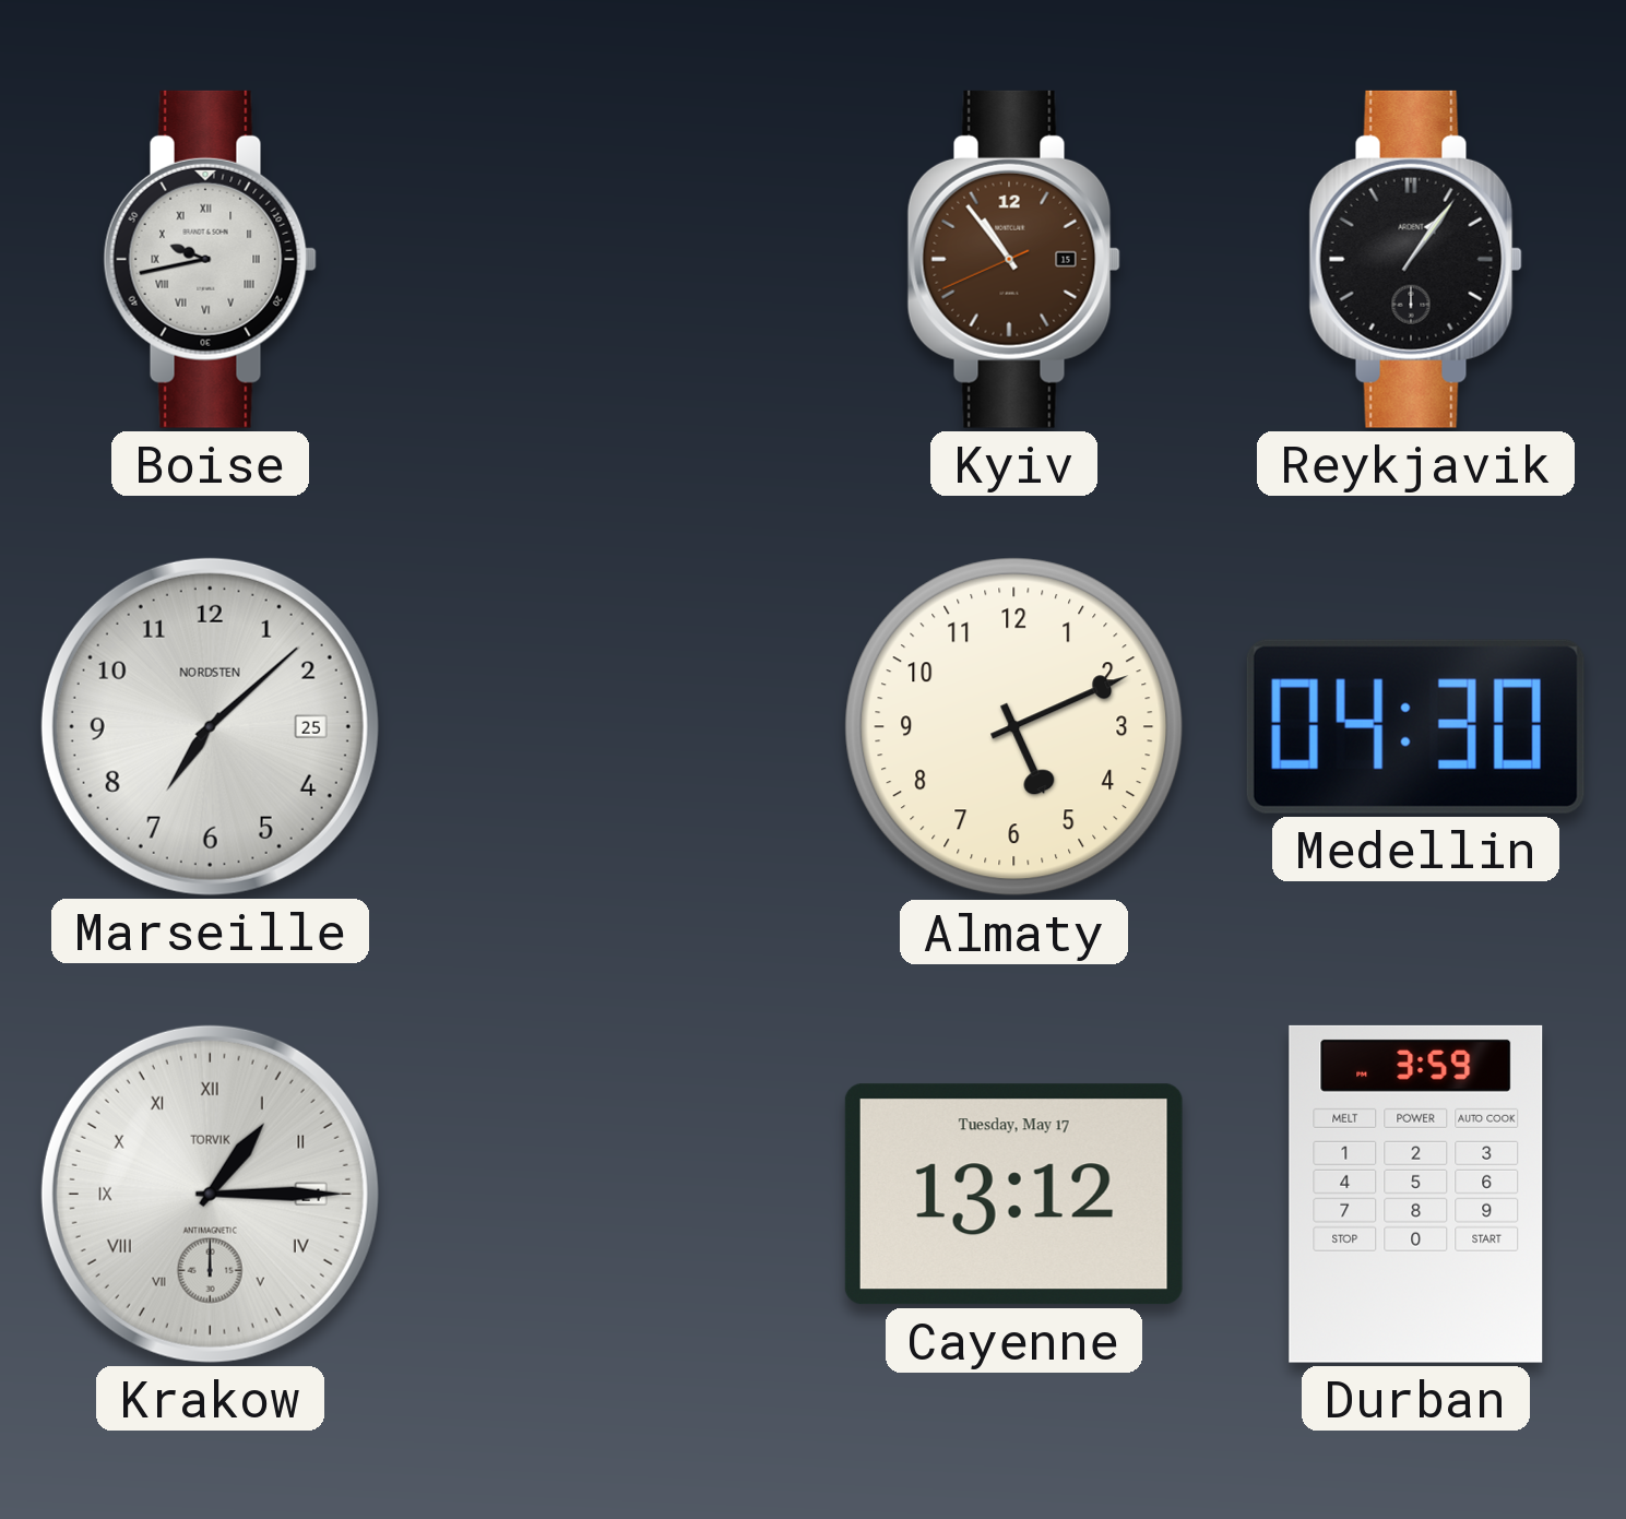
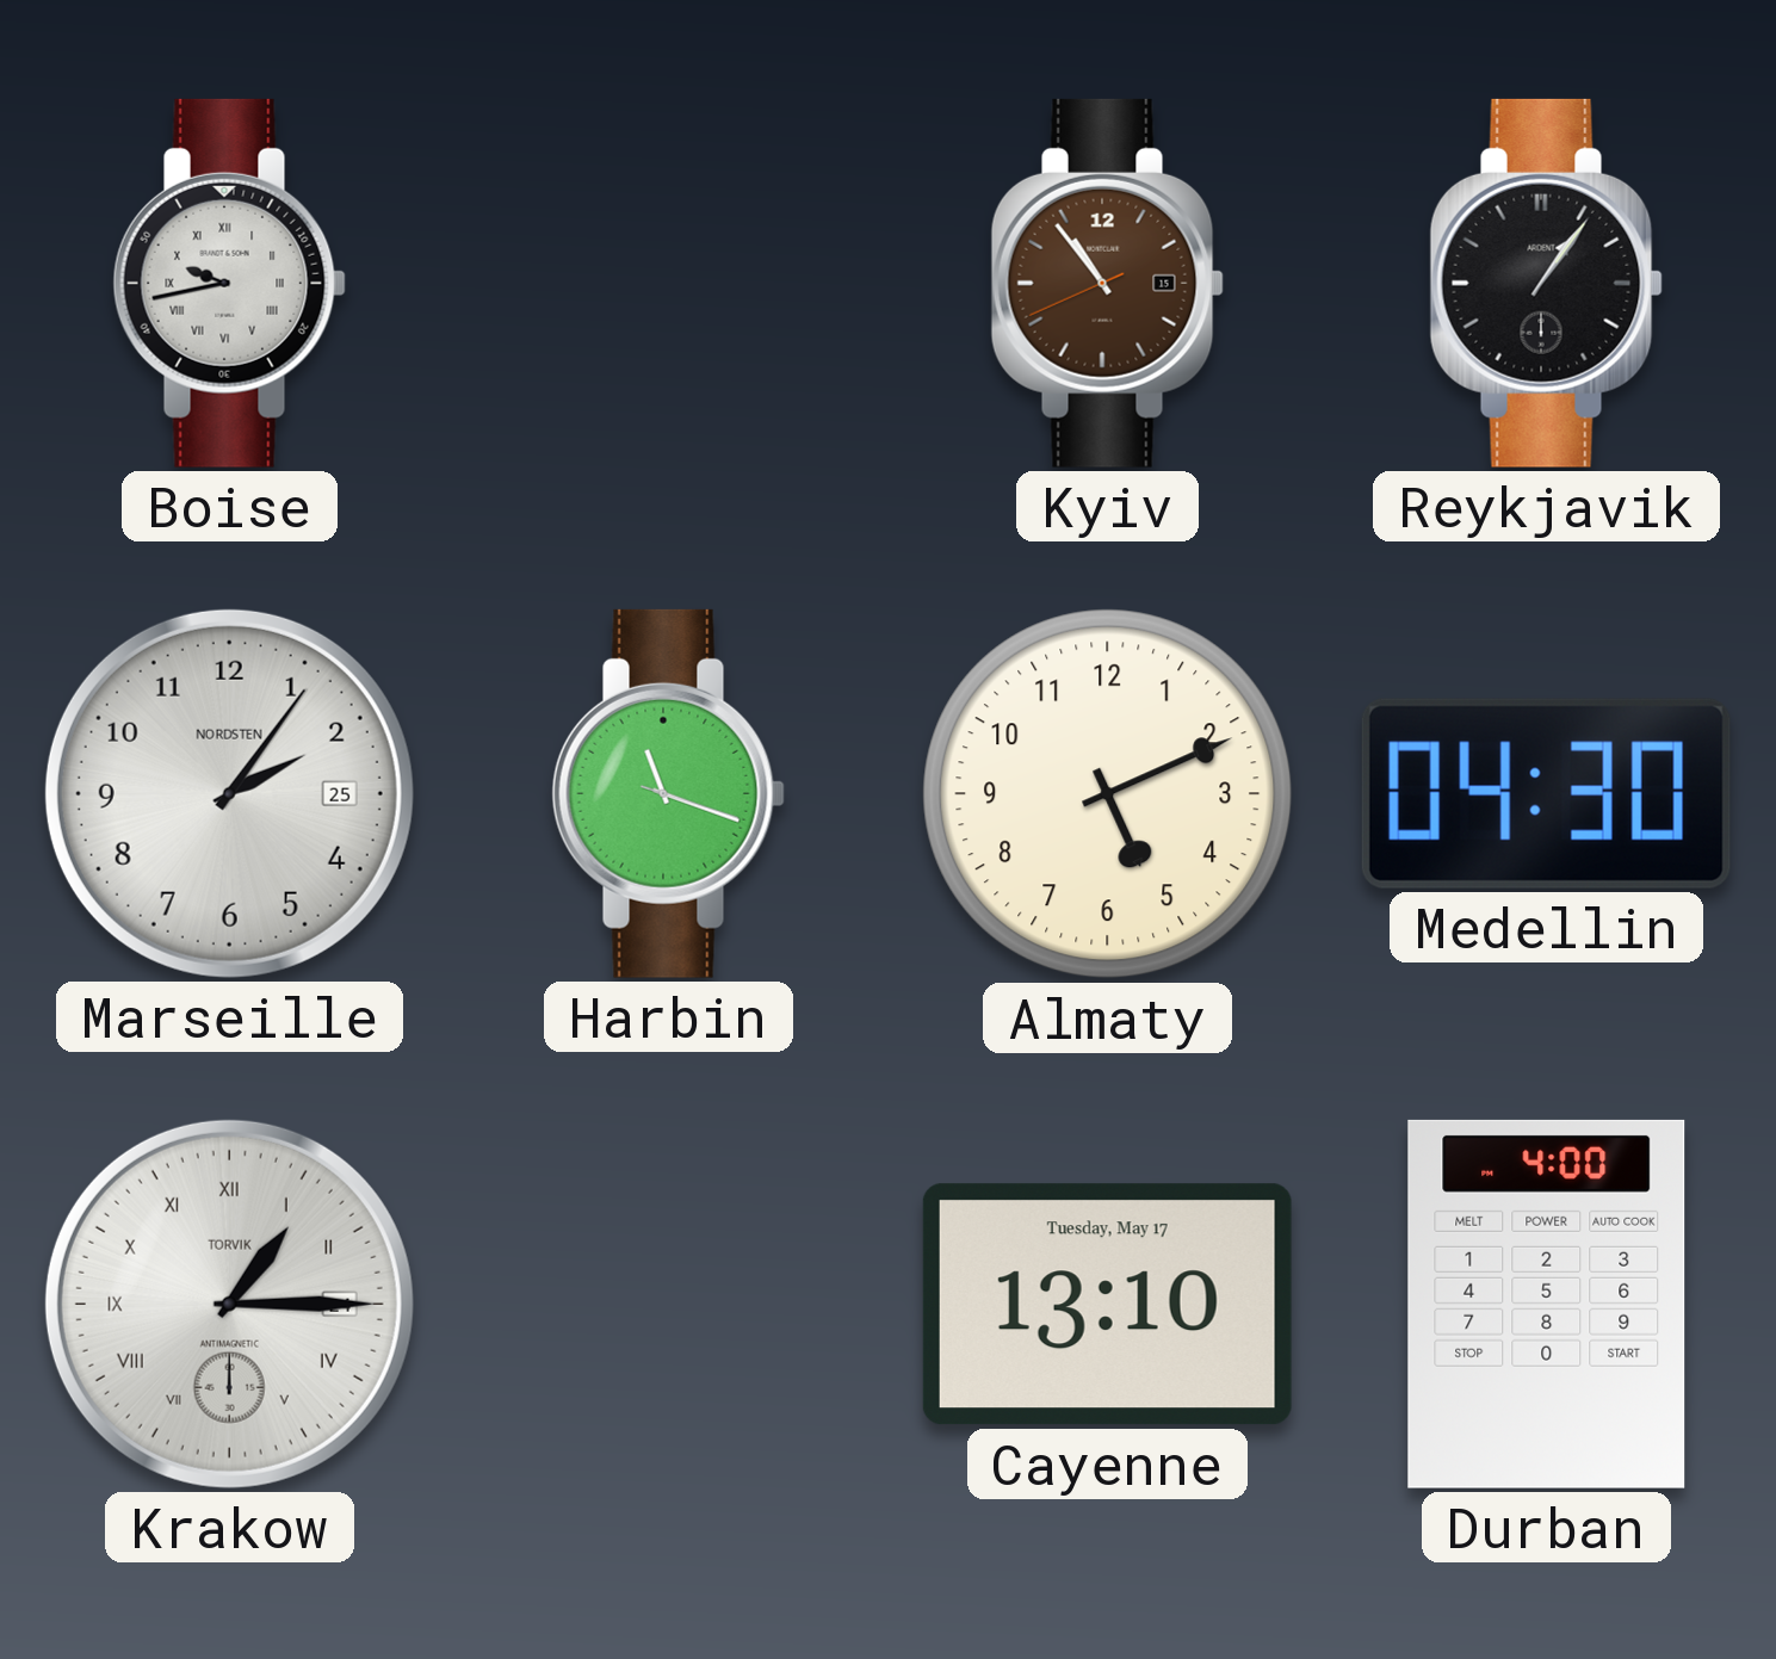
Marseille: 7:08 -> 2:06 (229, 793)
Harbin: none -> 11:18 (668, 793)
Cayenne: 13:12 -> 13:10 (1107, 1305)
Durban: 3:59 -> 4:00 (1547, 1304)
